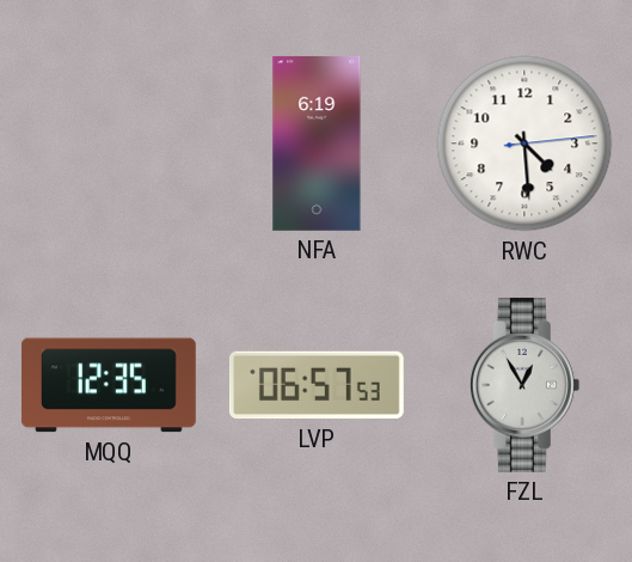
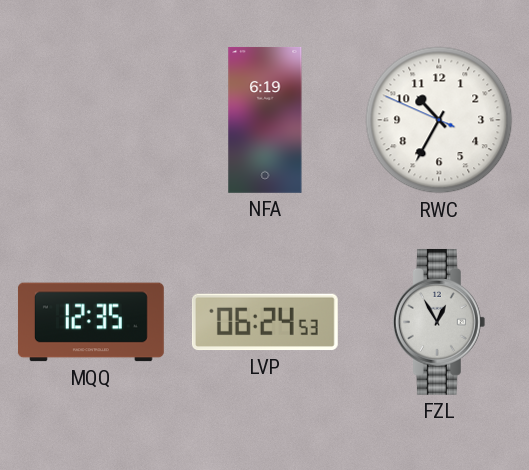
RWC: 4:29 -> 10:34 (439, 120)
LVP: 06:57 -> 06:24 (265, 322)
